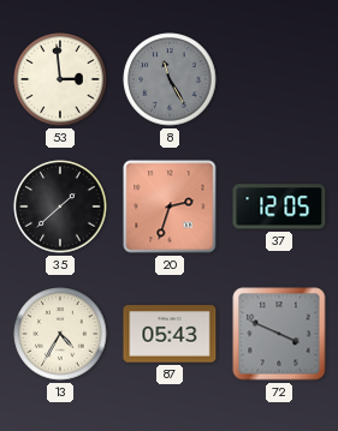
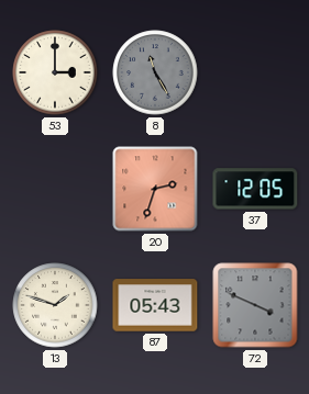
53: 2:59 -> 3:00 (55, 72)
35: 1:38 -> none (60, 206)
13: 4:35 -> 1:48 (55, 305)
